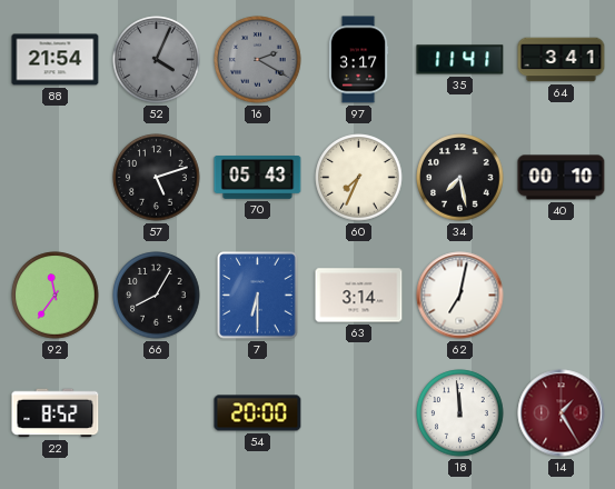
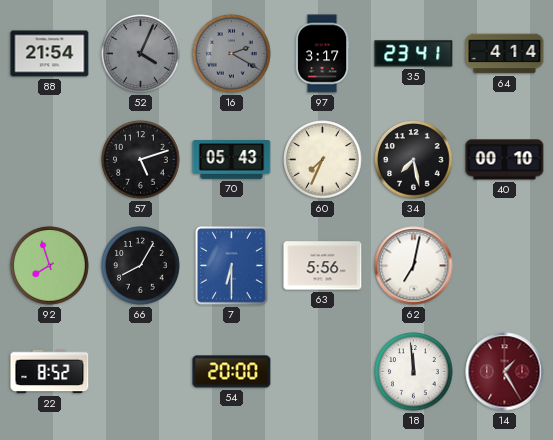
35: 11:41 -> 23:41 (414, 54)
64: 3:41 -> 4:14 (505, 54)
92: 11:36 -> 7:57 (50, 266)
63: 3:14 -> 5:56 (323, 266)
